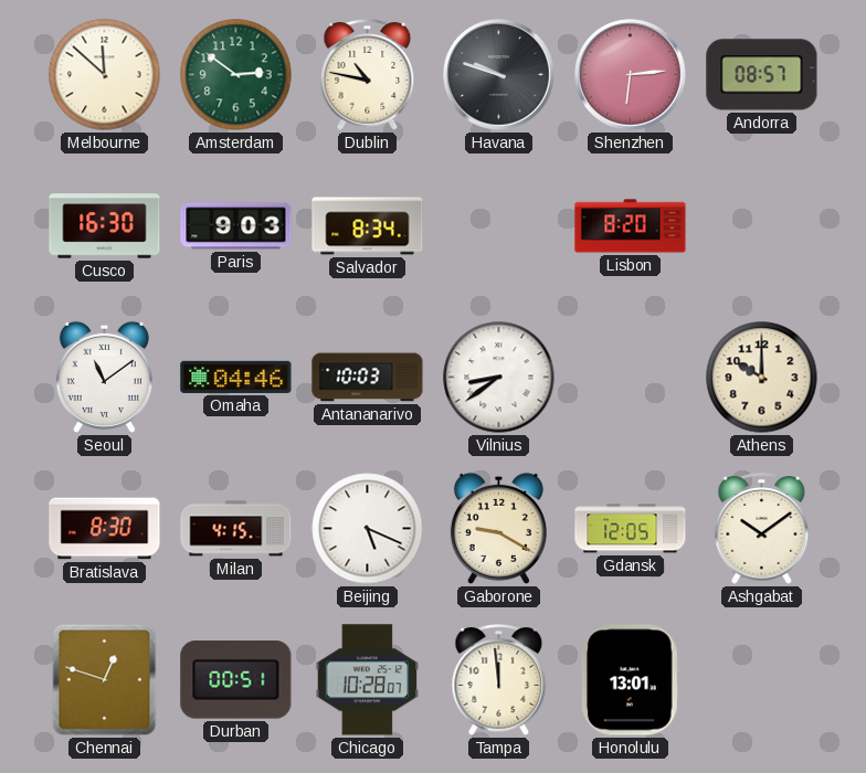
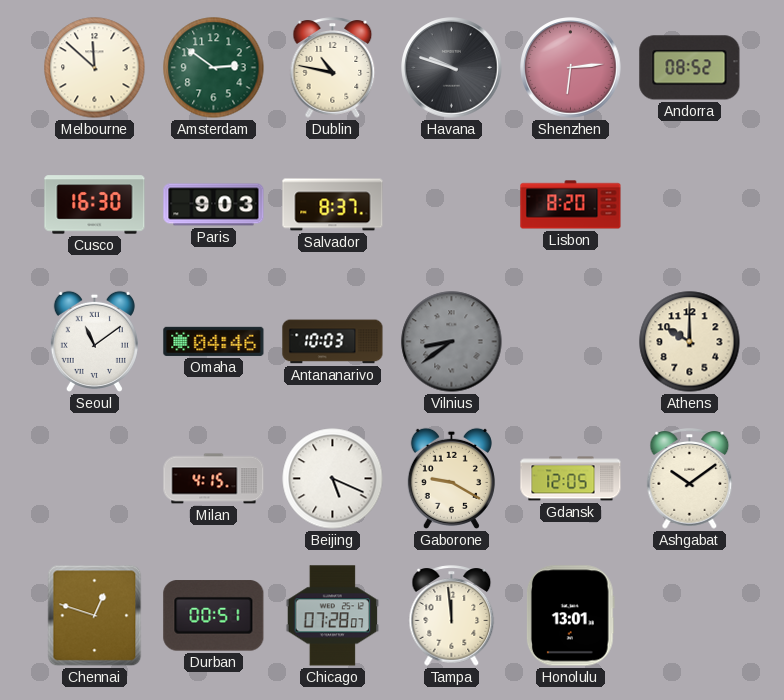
Andorra: 08:57 -> 08:52 (690, 68)
Salvador: 8:34 -> 8:37 (333, 205)
Vilnius dial: white -> grey (452, 342)
Bratislava: 8:30 -> none (105, 529)
Chicago: 10:28 -> 07:28 (333, 616)
